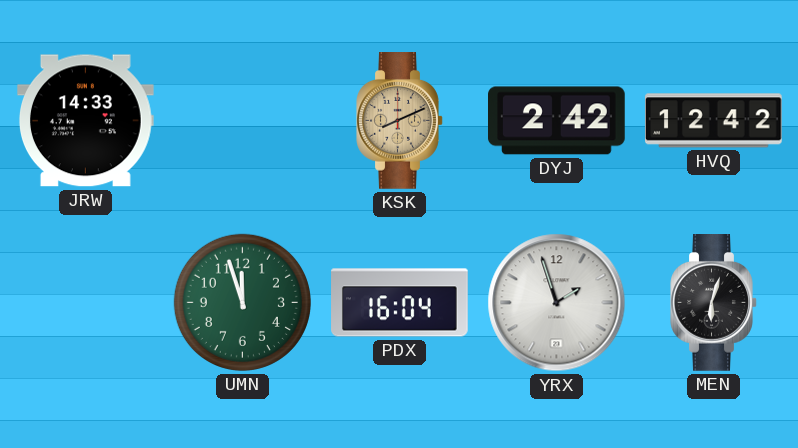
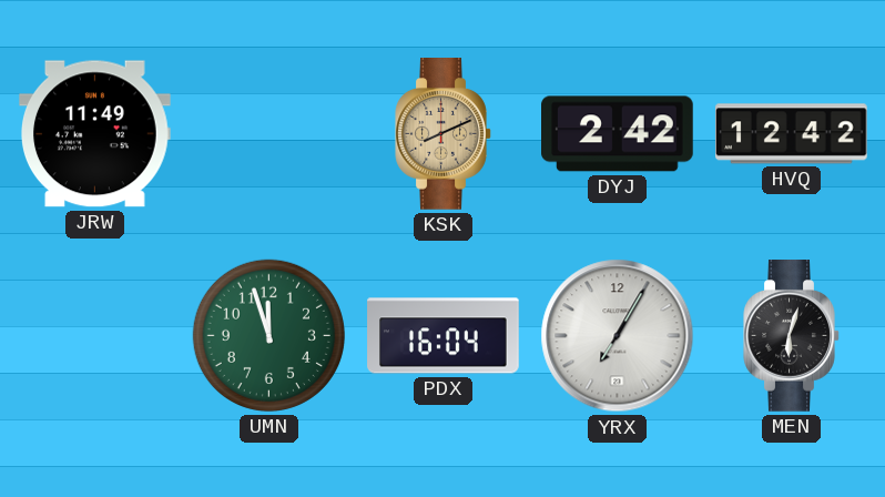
JRW: 14:33 -> 11:49 (95, 134)
YRX: 1:57 -> 7:05 (618, 336)
